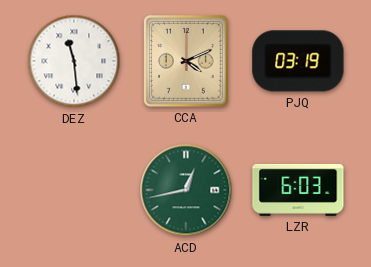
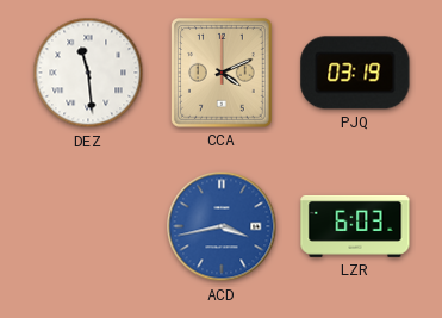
ACD: 12:43 -> 3:43 (222, 226)
ACD dial: green -> blue (222, 226)
